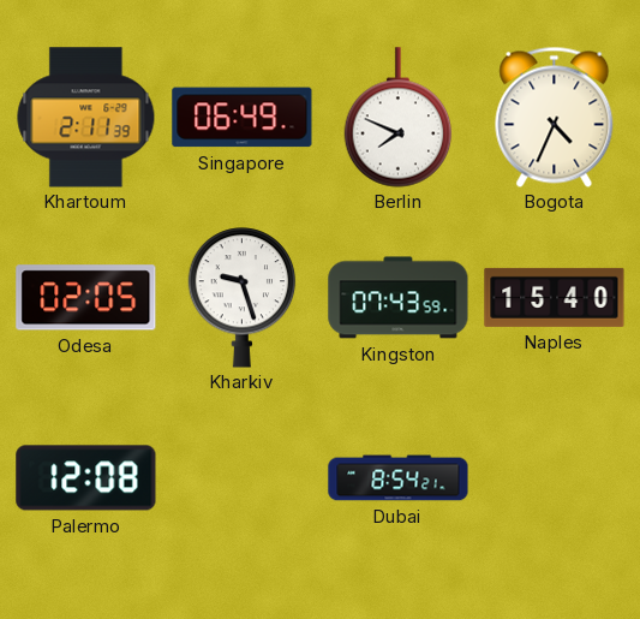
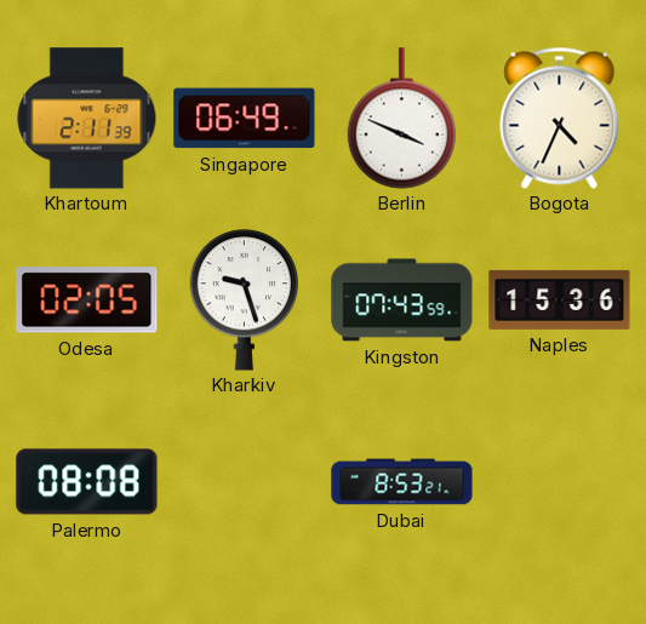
Berlin: 7:49 -> 3:49 (402, 119)
Naples: 15:40 -> 15:36 (560, 299)
Palermo: 12:08 -> 08:08 (87, 482)
Dubai: 8:54 -> 8:53 (402, 482)
